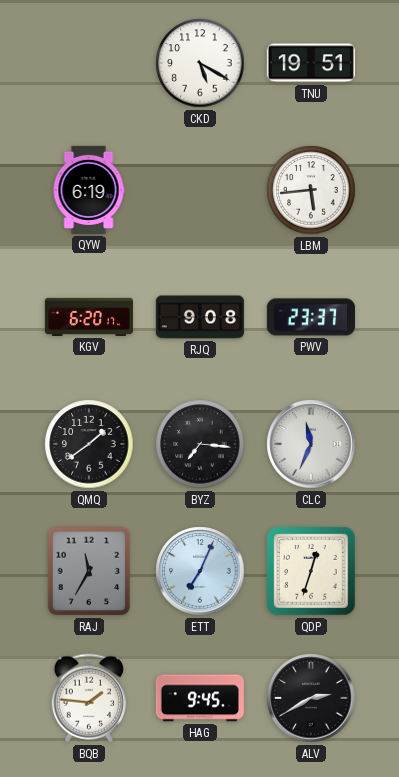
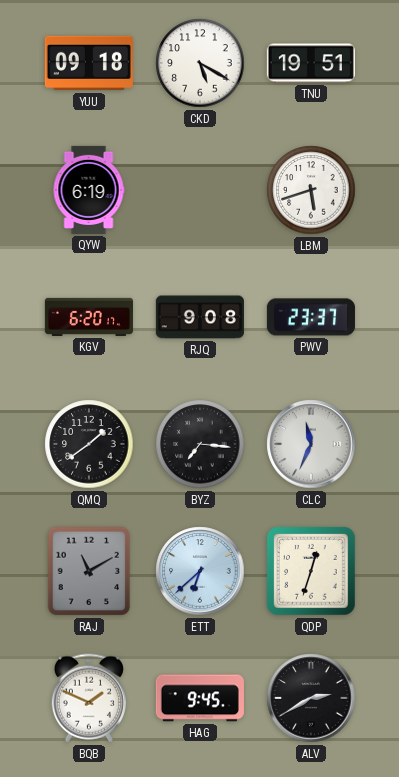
YUU: none -> 09:18 (89, 63)
LBM: 5:44 -> 5:42 (311, 190)
RAJ: 11:35 -> 11:10 (89, 571)
ETT: 7:04 -> 6:38 (200, 571)
BQB: 1:46 -> 1:49 (89, 698)
